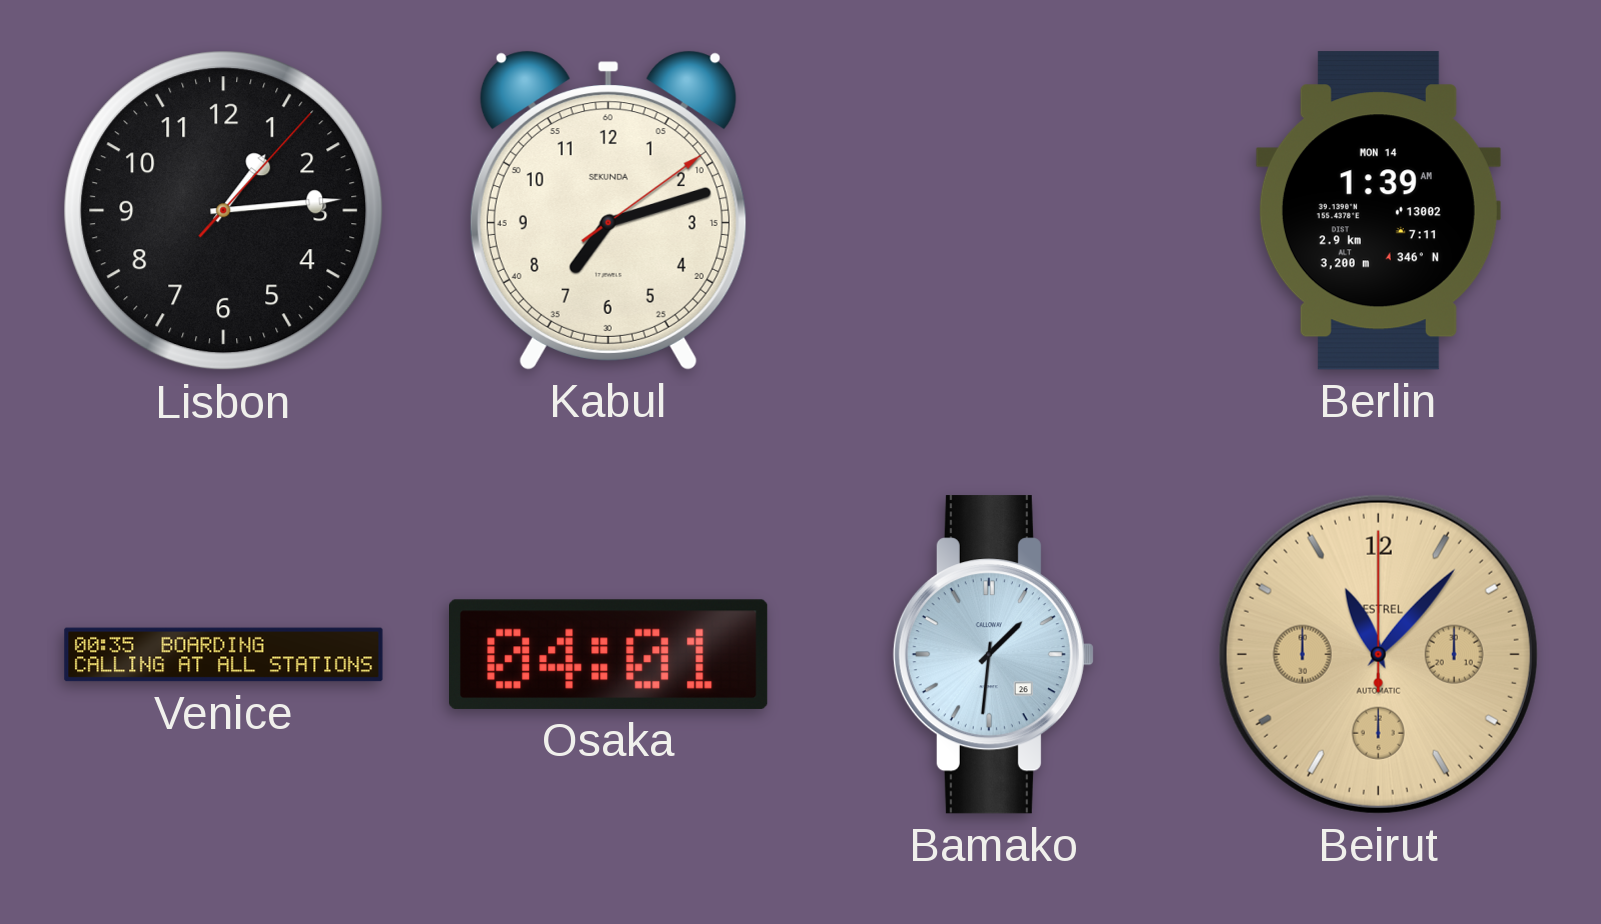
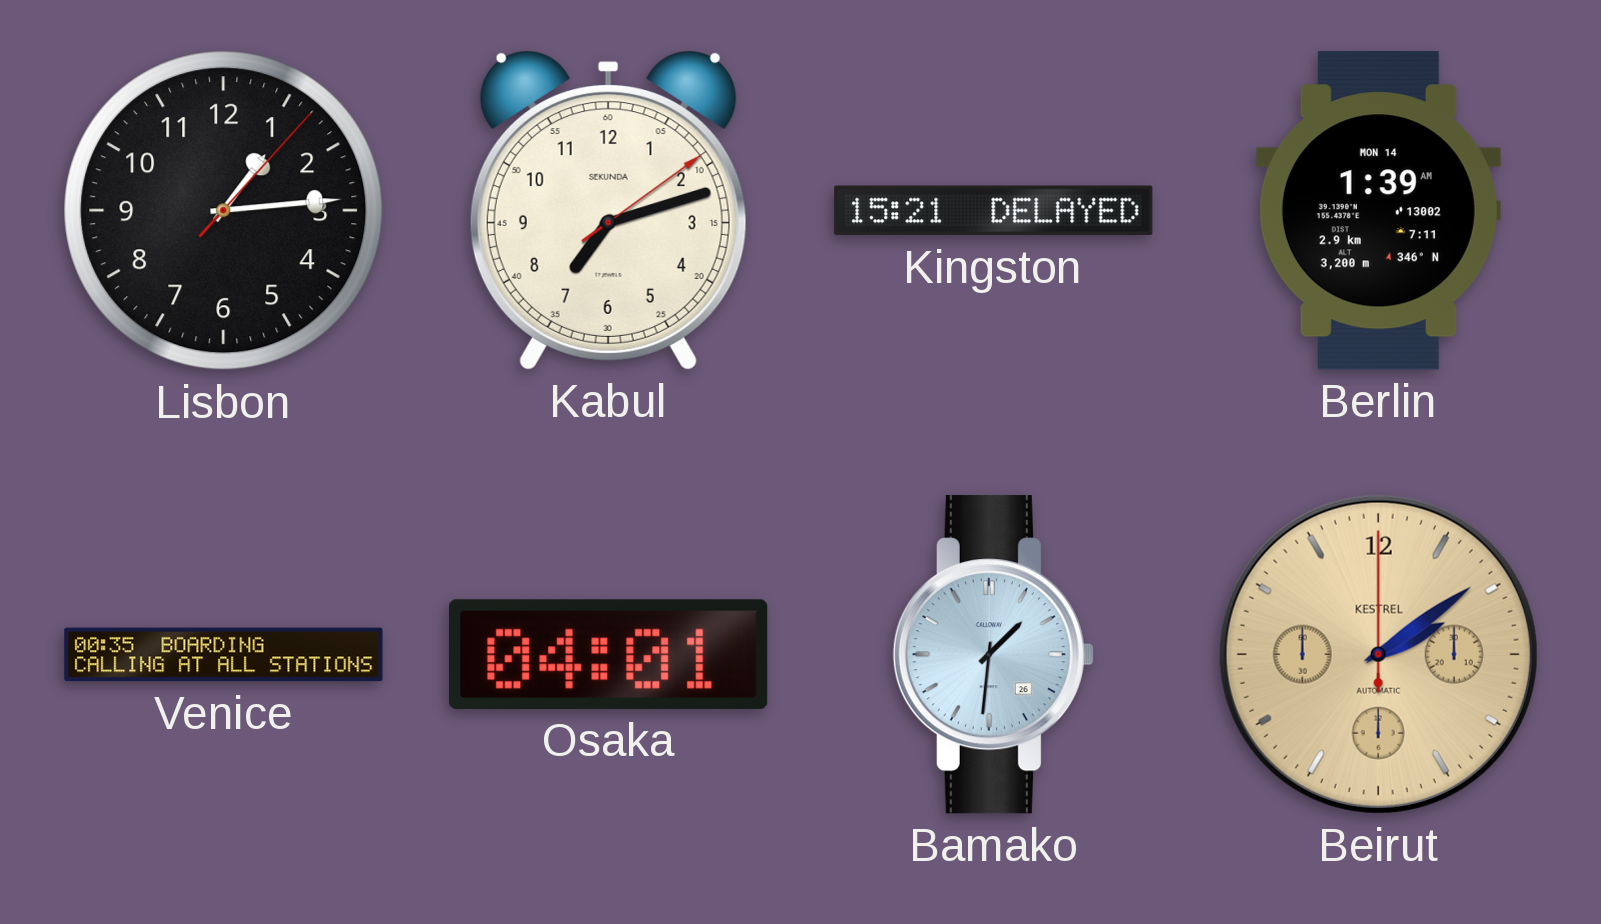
Kingston: none -> 15:21 (994, 211)
Beirut: 11:07 -> 2:09 (1378, 654)
